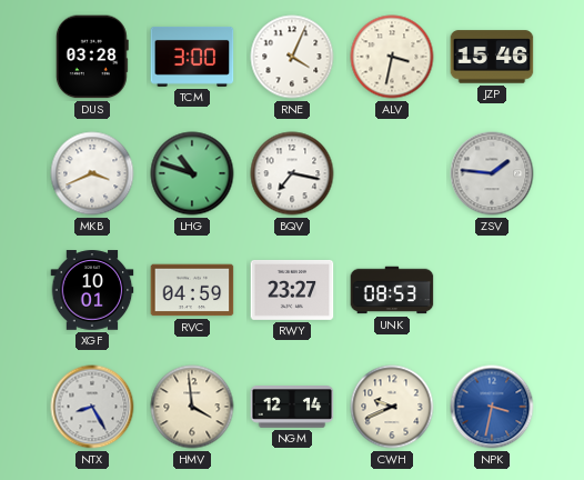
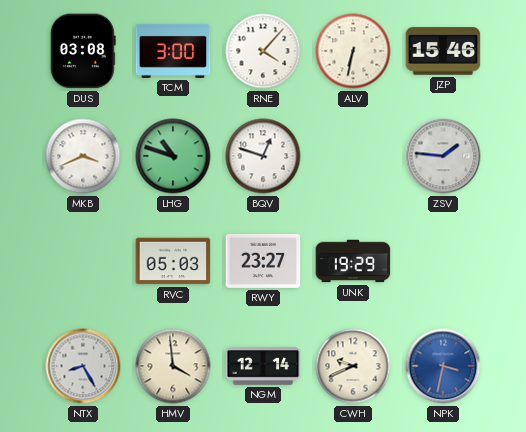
DUS: 03:28 -> 03:08 (83, 51)
RNE: 4:04 -> 4:07 (263, 51)
ALV: 3:32 -> 6:32 (353, 51)
BQV: 7:17 -> 12:48 (263, 156)
XGF: 10:01 -> none (92, 290)
RVC: 04:59 -> 05:03 (173, 261)
UNK: 08:53 -> 19:29 (353, 261)
